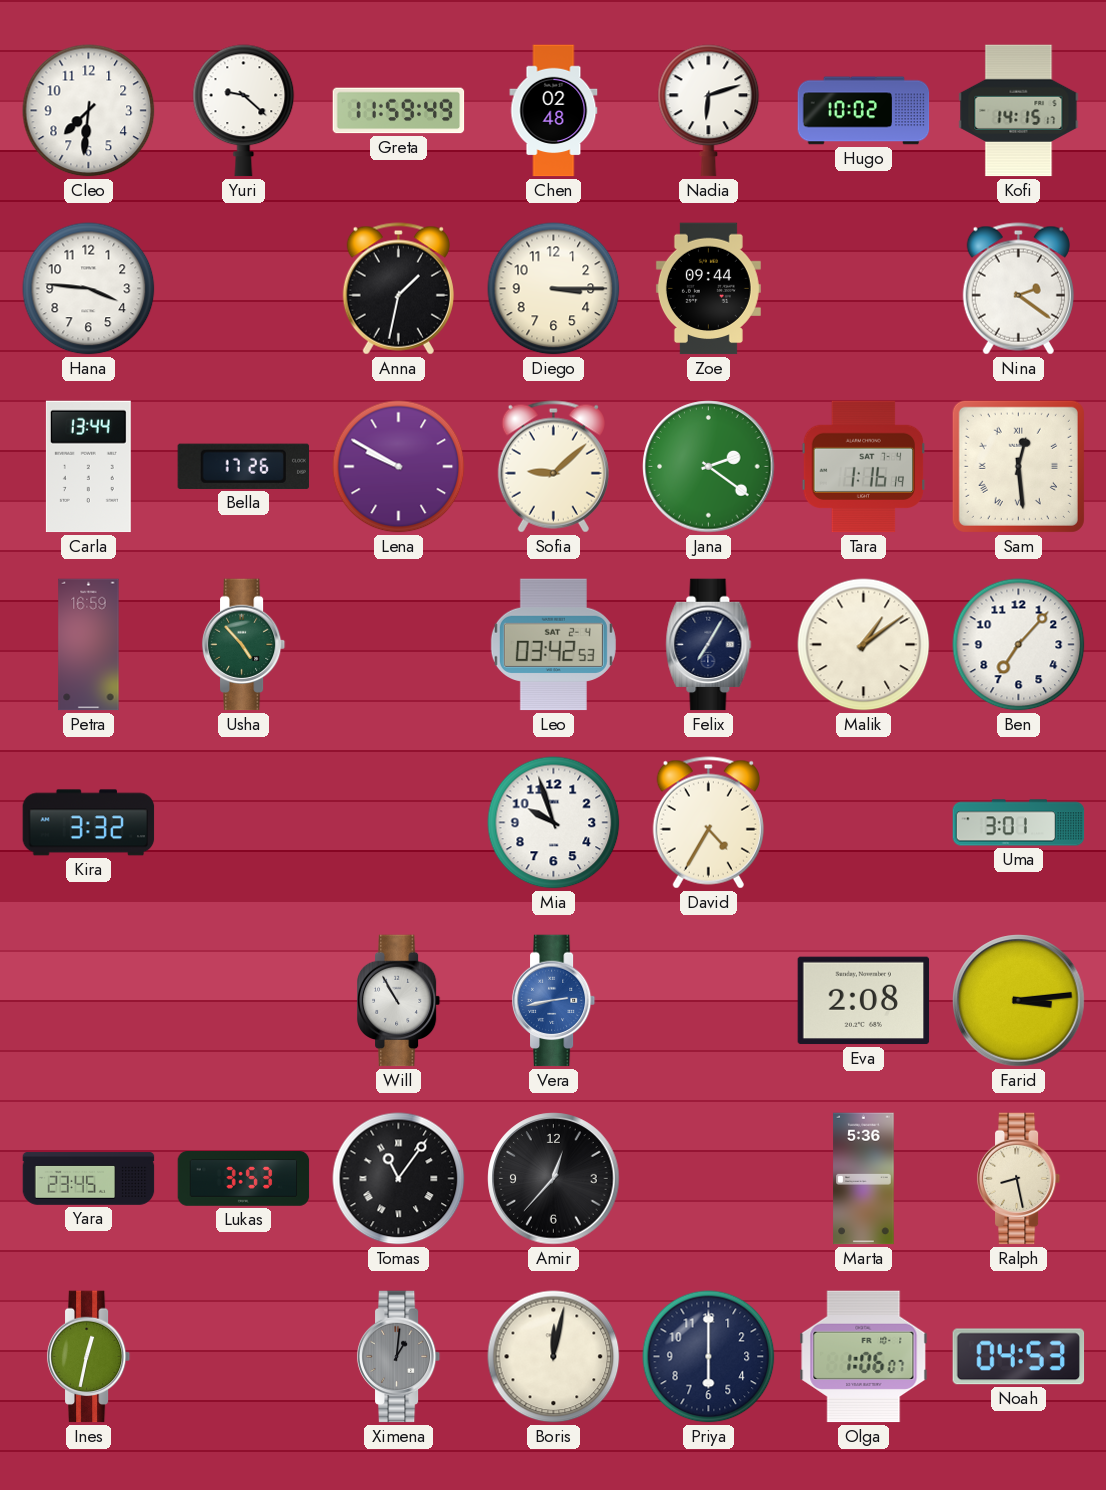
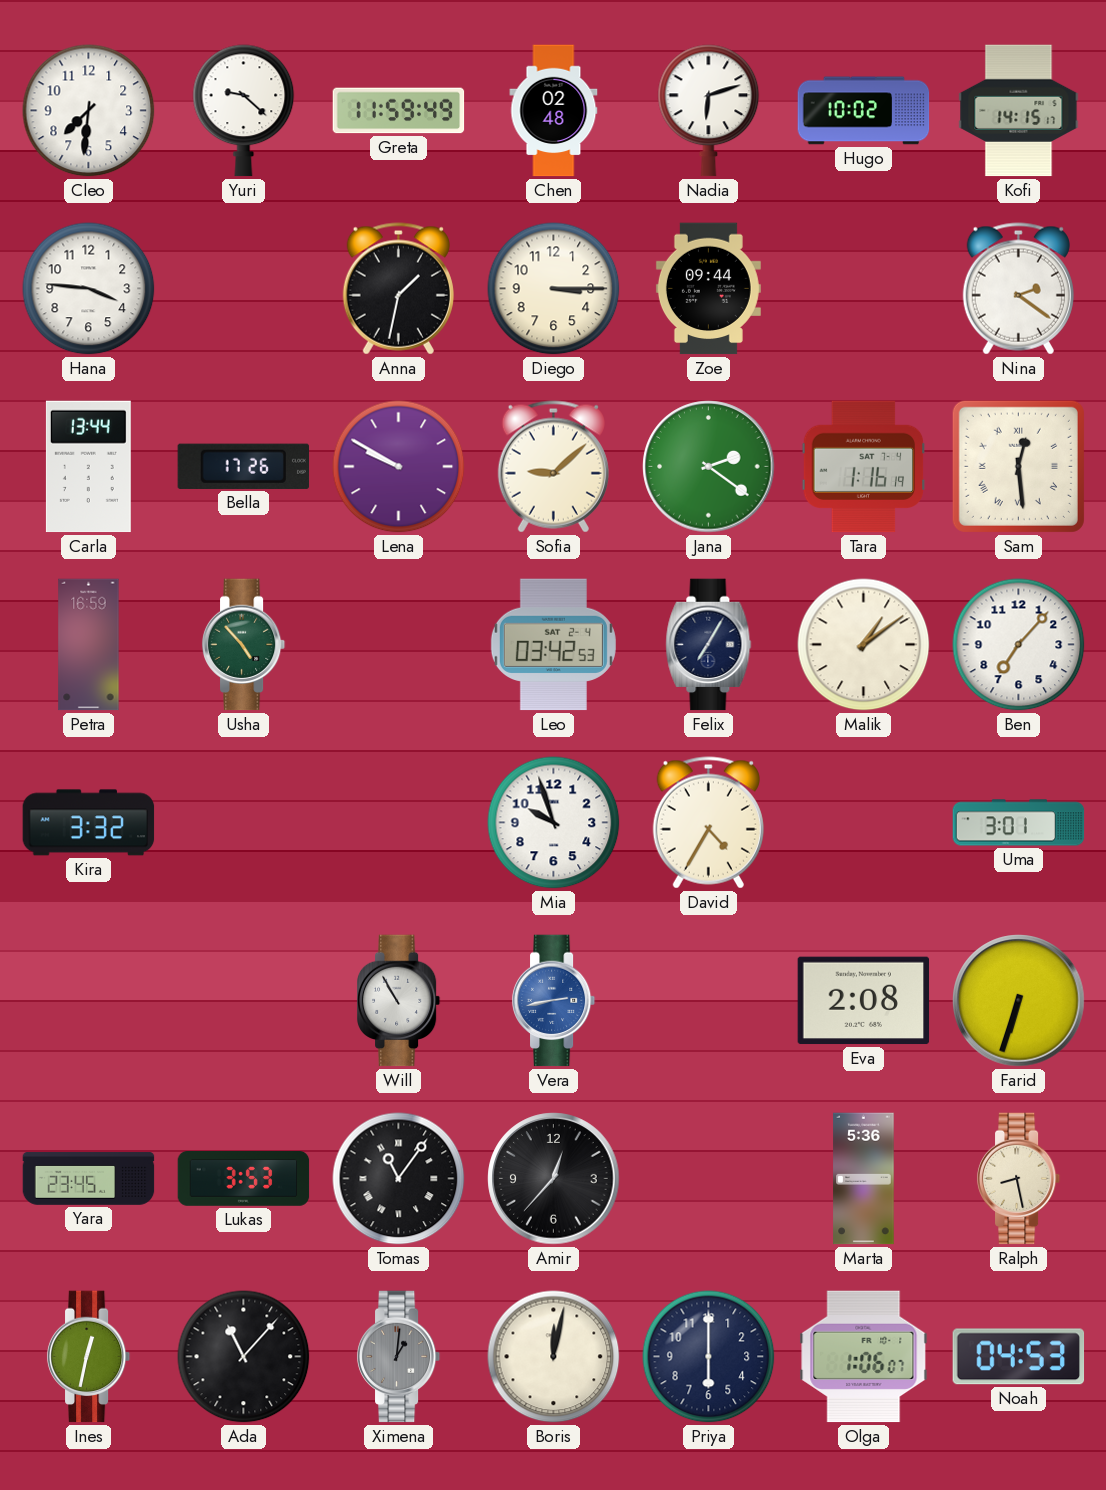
Farid: 3:14 -> 6:33 (1019, 1001)
Ada: none -> 11:07 (244, 1357)
